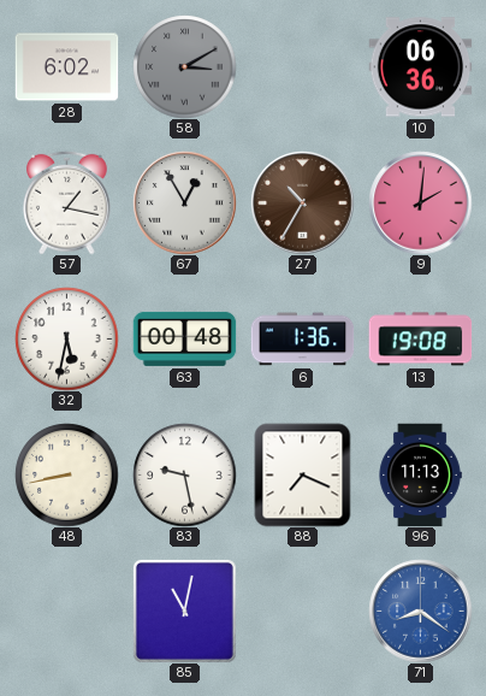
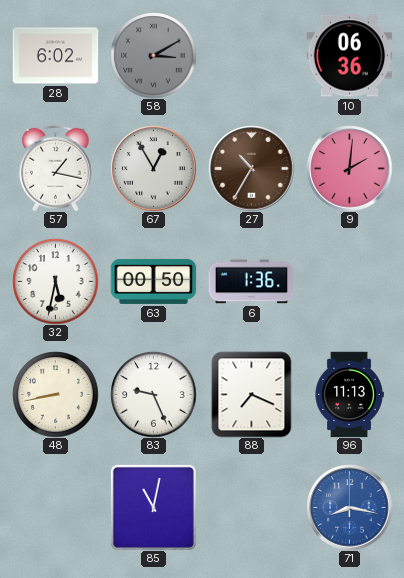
63: 00:48 -> 00:50 (153, 281)
13: 19:08 -> none (420, 340)
83: 9:28 -> 9:26 (153, 394)
71: 8:21 -> 8:17 (349, 507)
